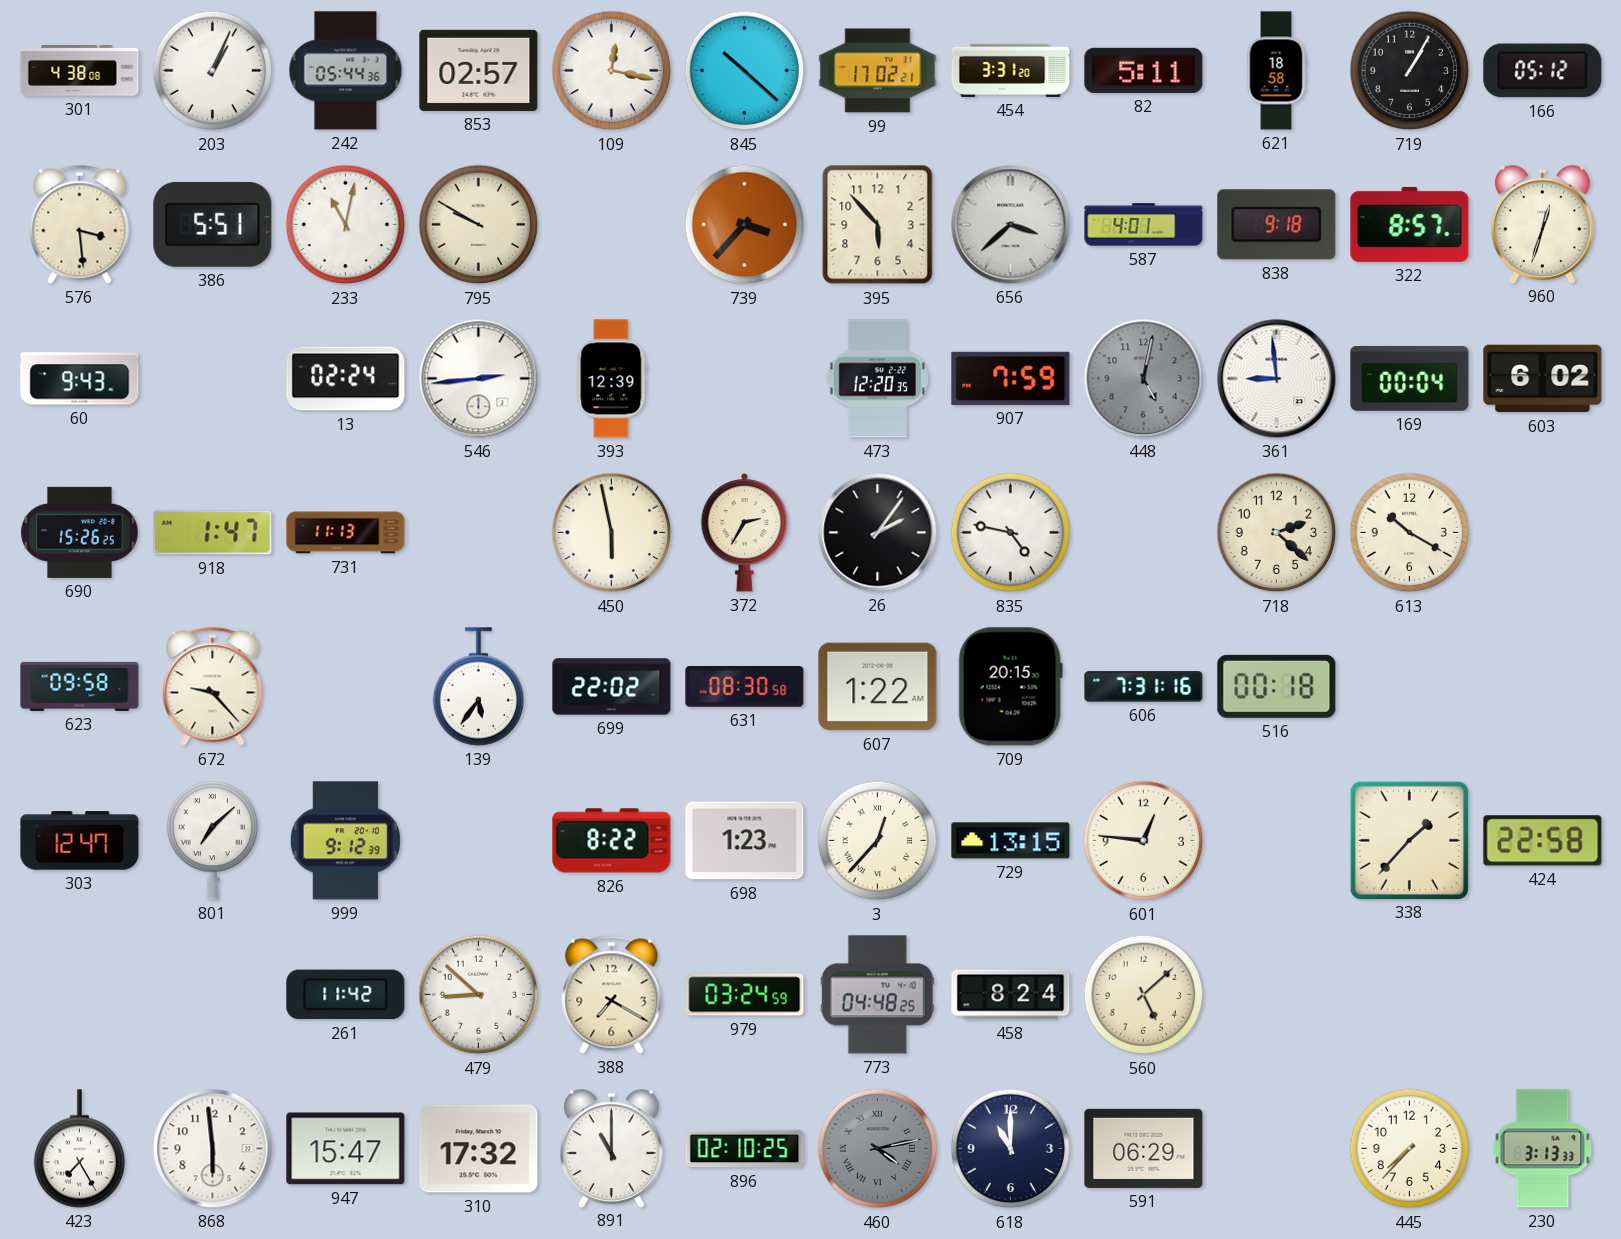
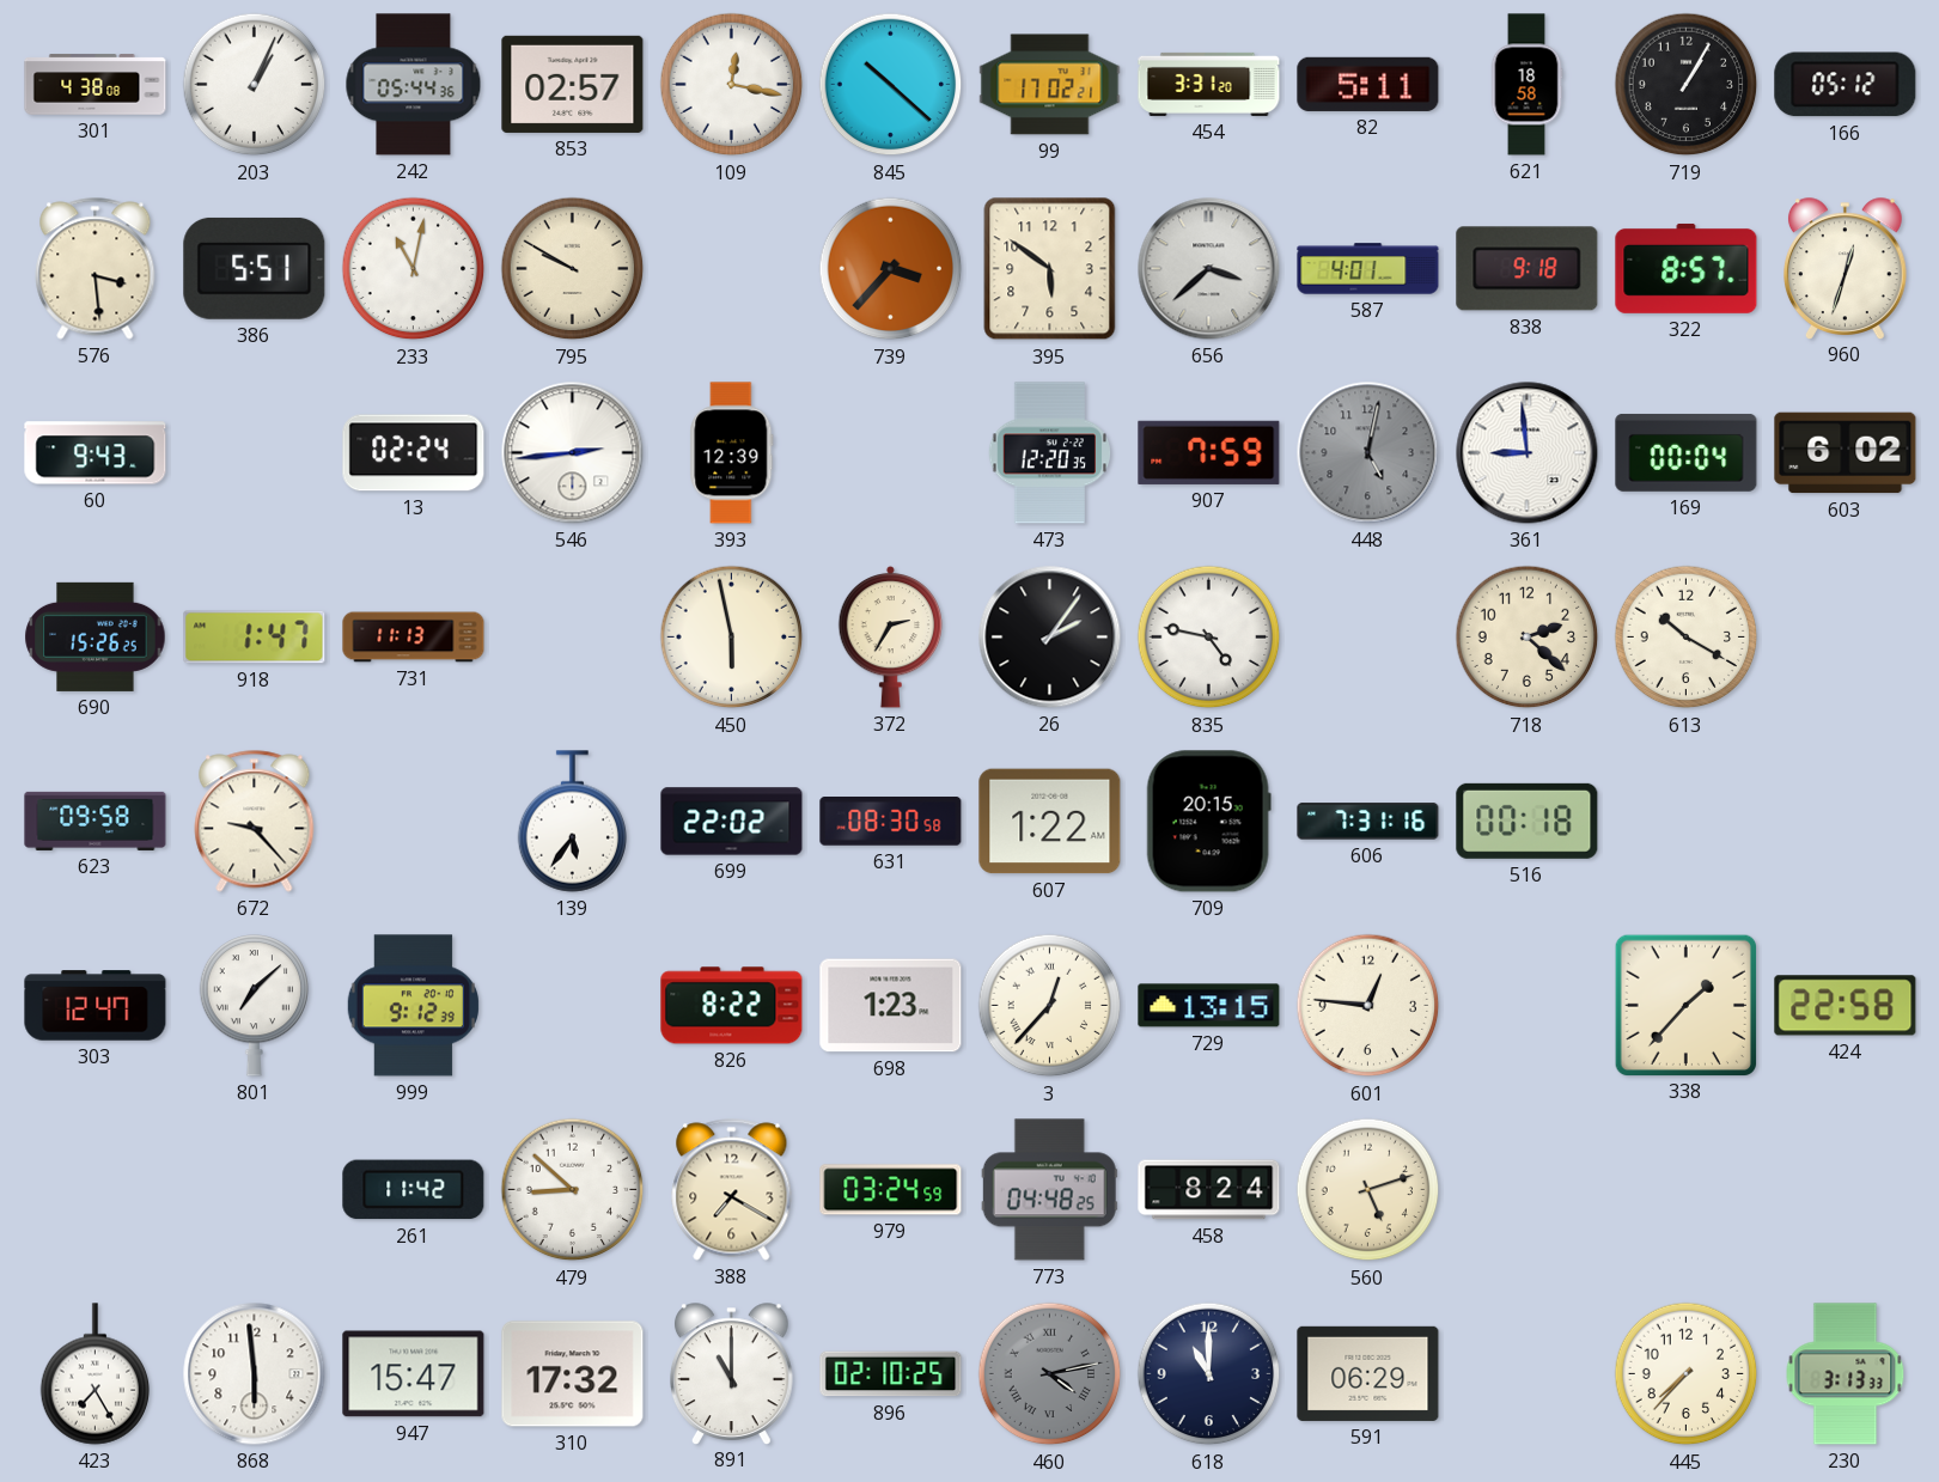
395: 5:53 -> 5:51 (1050, 269)
560: 5:08 -> 5:12 (1368, 1190)
